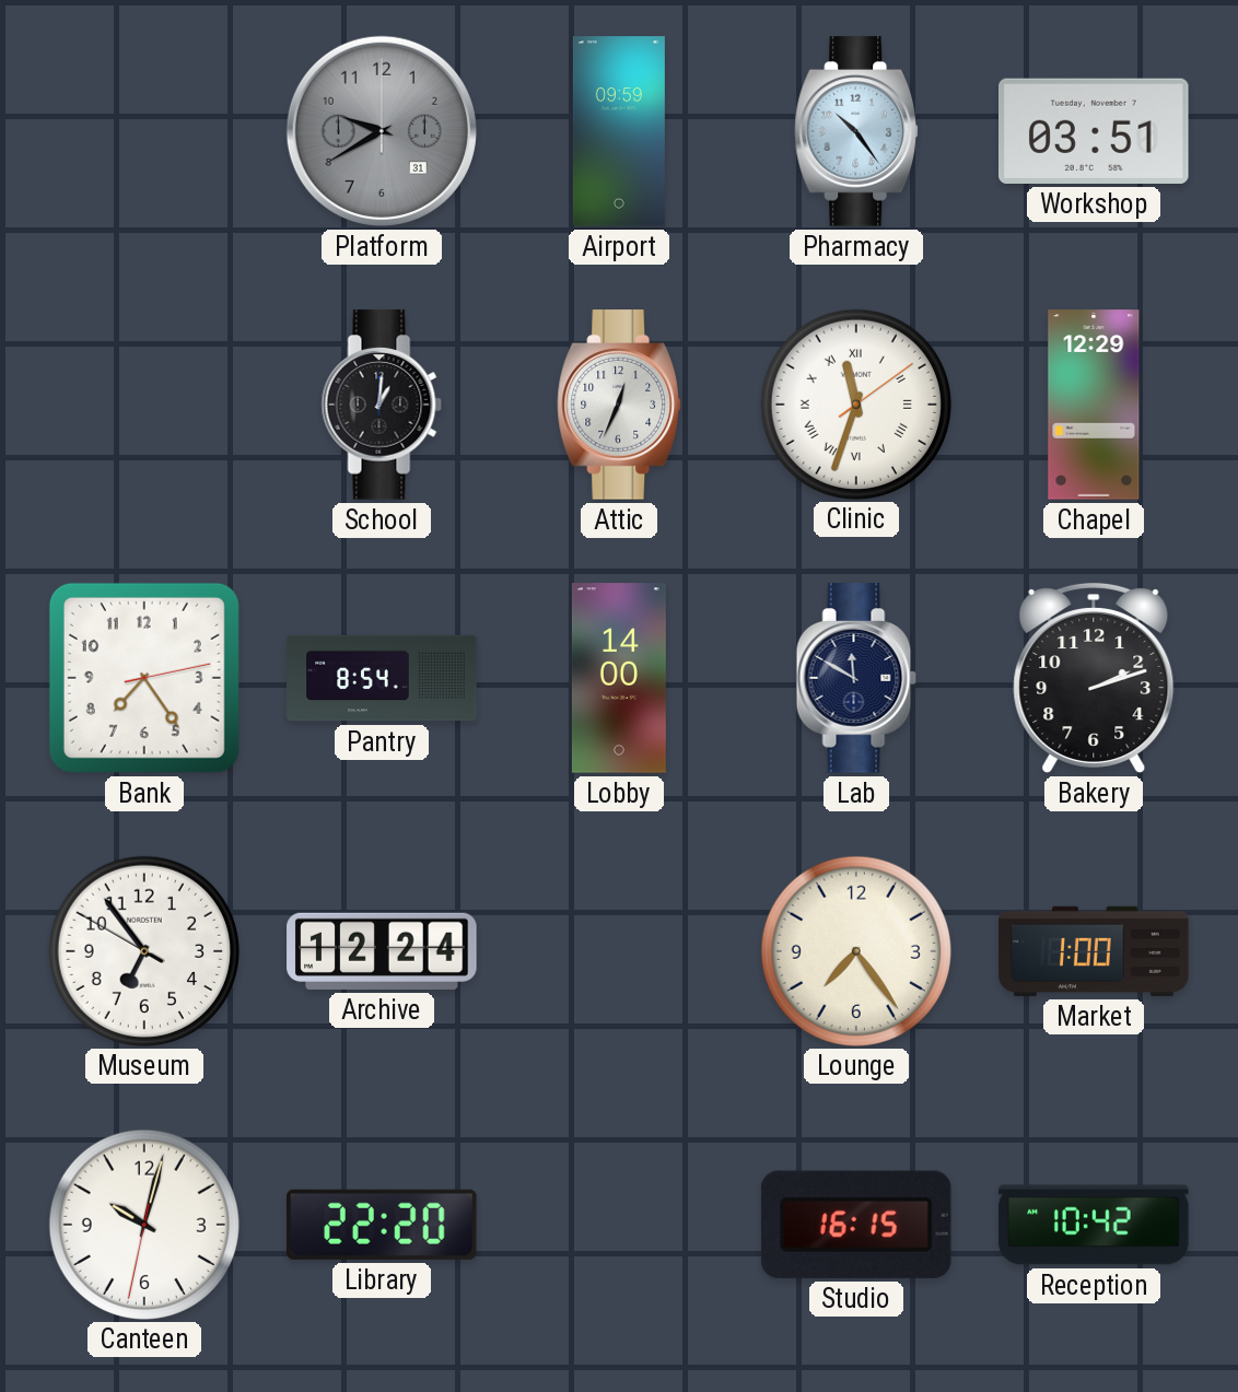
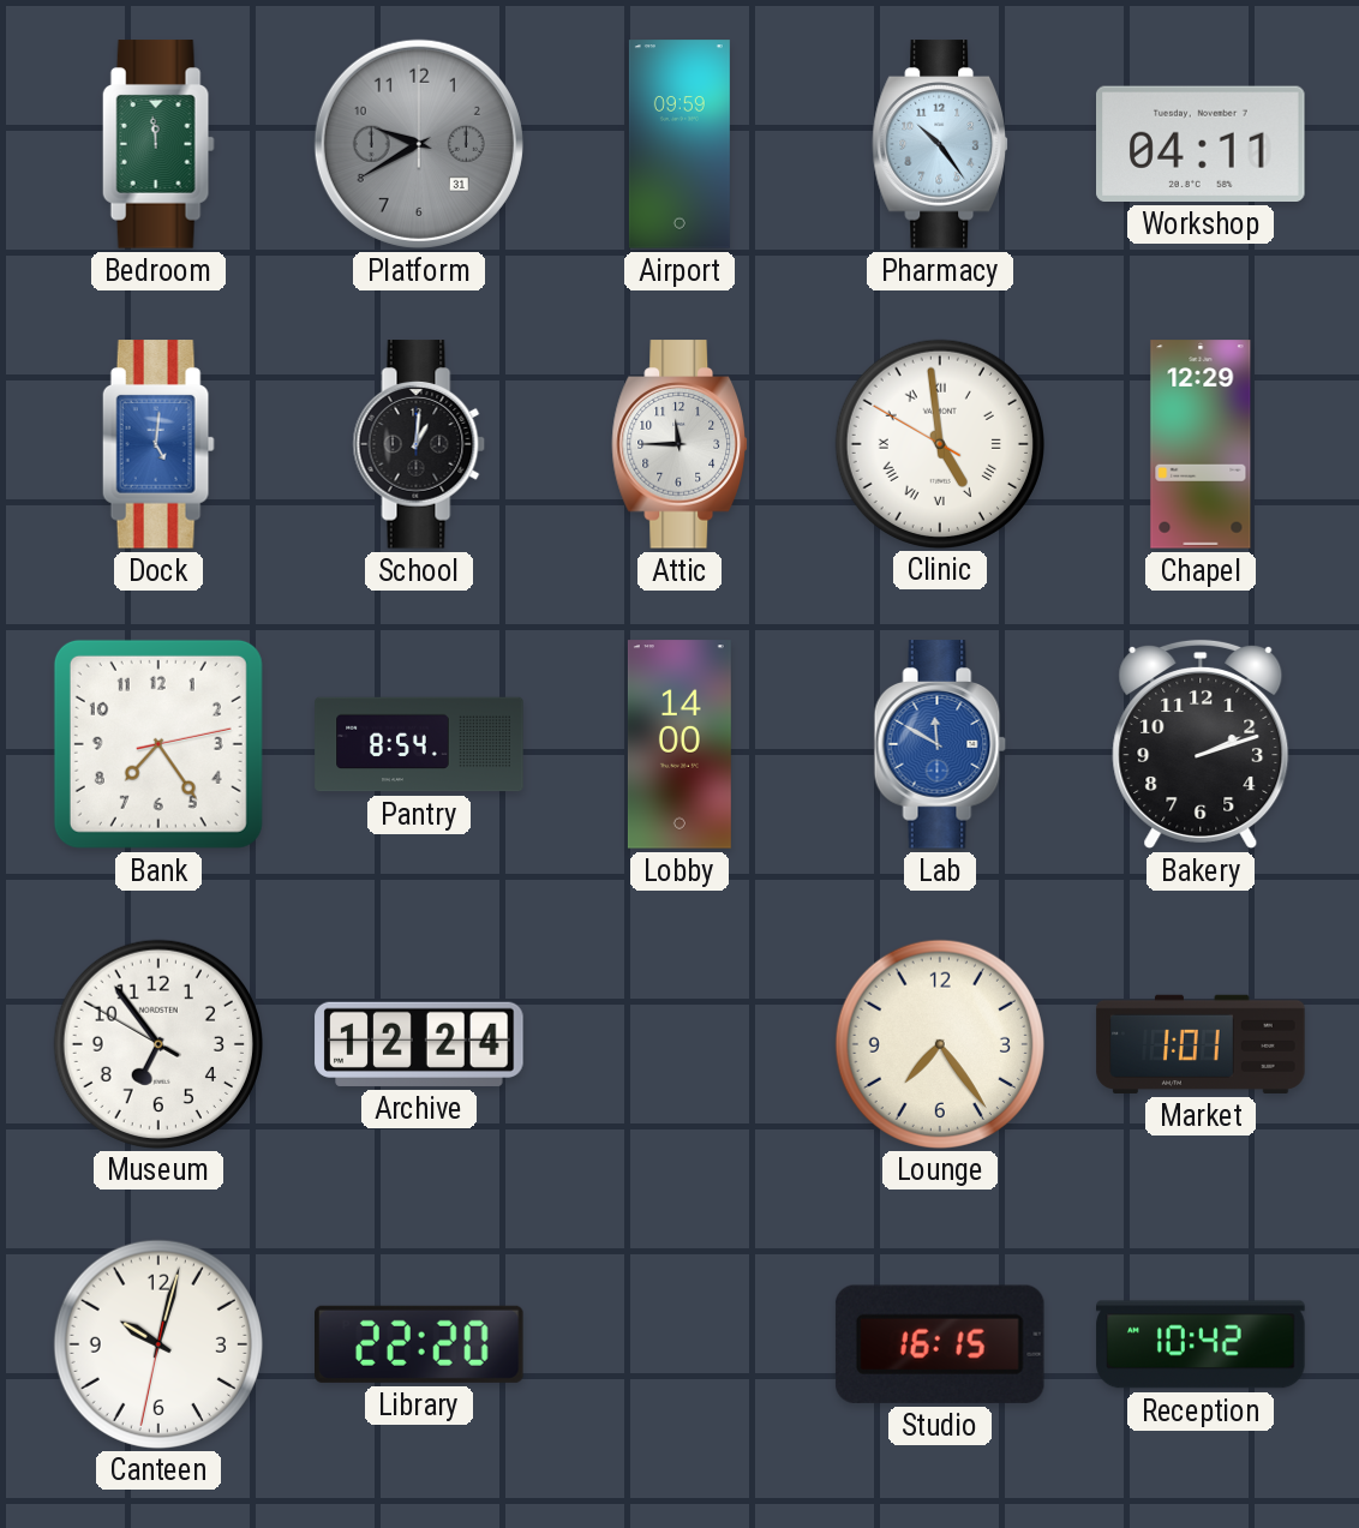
Bedroom: none -> 11:59 (158, 144)
Workshop: 03:51 -> 04:11 (1201, 144)
Dock: none -> 5:01 (158, 444)
Attic: 12:34 -> 11:45 (679, 444)
Clinic: 11:33 -> 4:58 (939, 443)
Lab dial: navy -> blue (940, 744)
Market: 1:00 -> 1:01 (1201, 1044)
